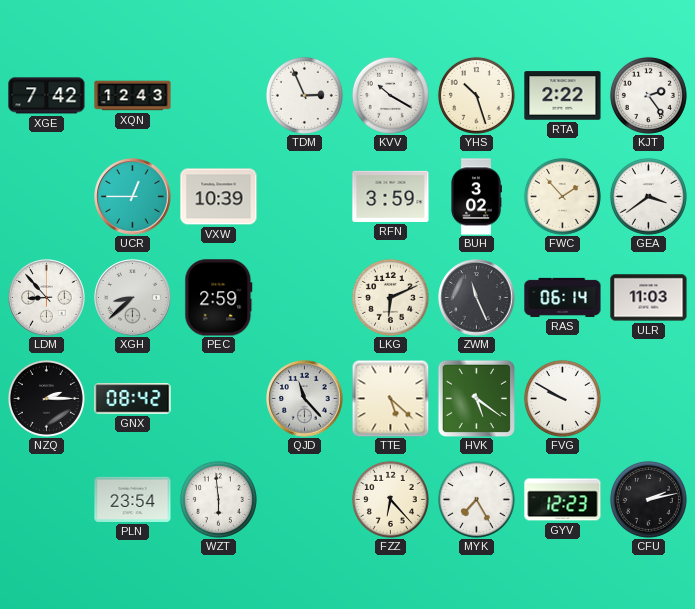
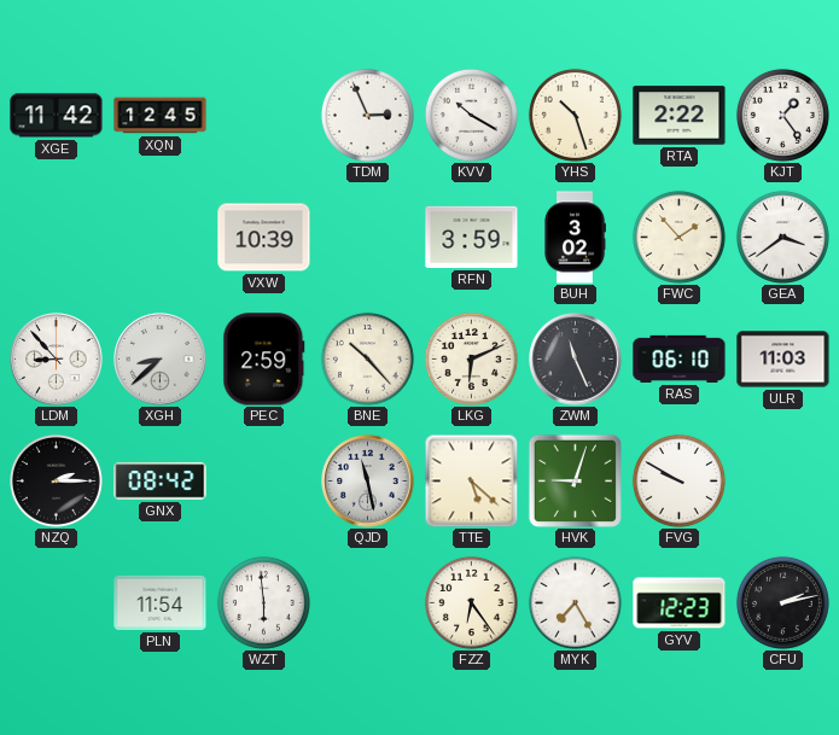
XGE: 7:42 -> 11:42 (57, 116)
XQN: 12:43 -> 12:45 (161, 116)
KJT: 2:24 -> 1:24 (782, 115)
UCR: 12:45 -> none (133, 197)
BNE: none -> 10:23 (367, 358)
RAS: 06:14 -> 06:10 (680, 358)
QJD: 11:23 -> 11:28 (368, 482)
HVK: 5:21 -> 9:03 (575, 480)
PLN: 23:54 -> 11:54 (161, 602)
FZZ: 6:23 -> 6:24 (471, 602)
